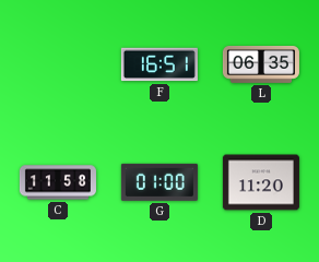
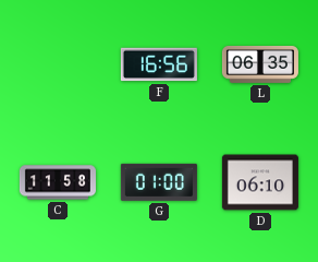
F: 16:51 -> 16:56 (159, 64)
D: 11:20 -> 06:10 (260, 182)
